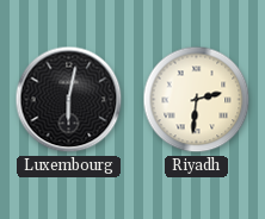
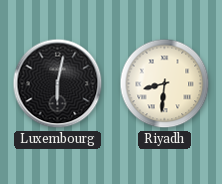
Riyadh: 2:31 -> 8:31 (165, 84)
